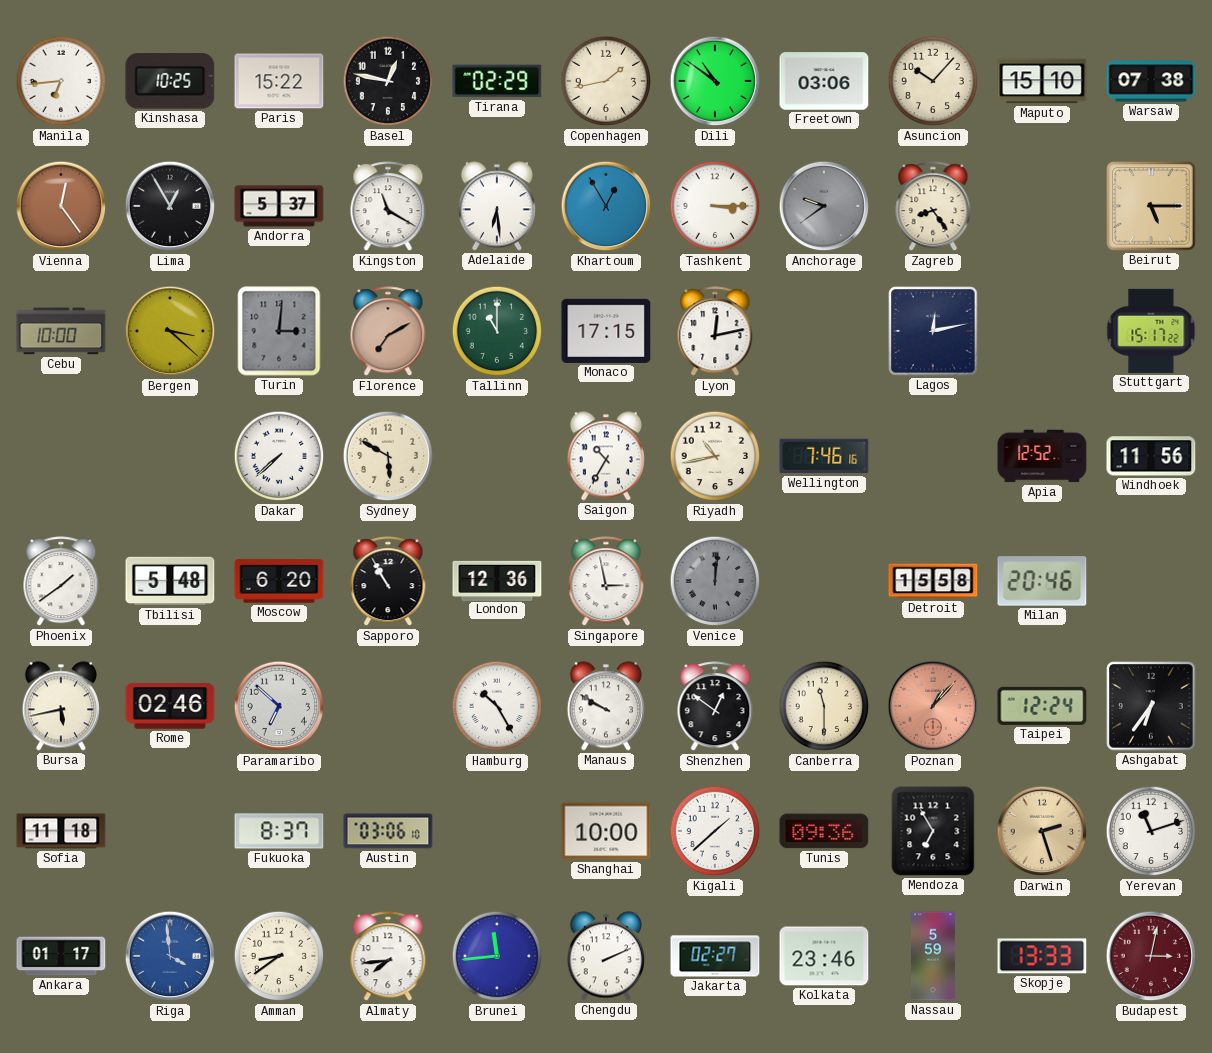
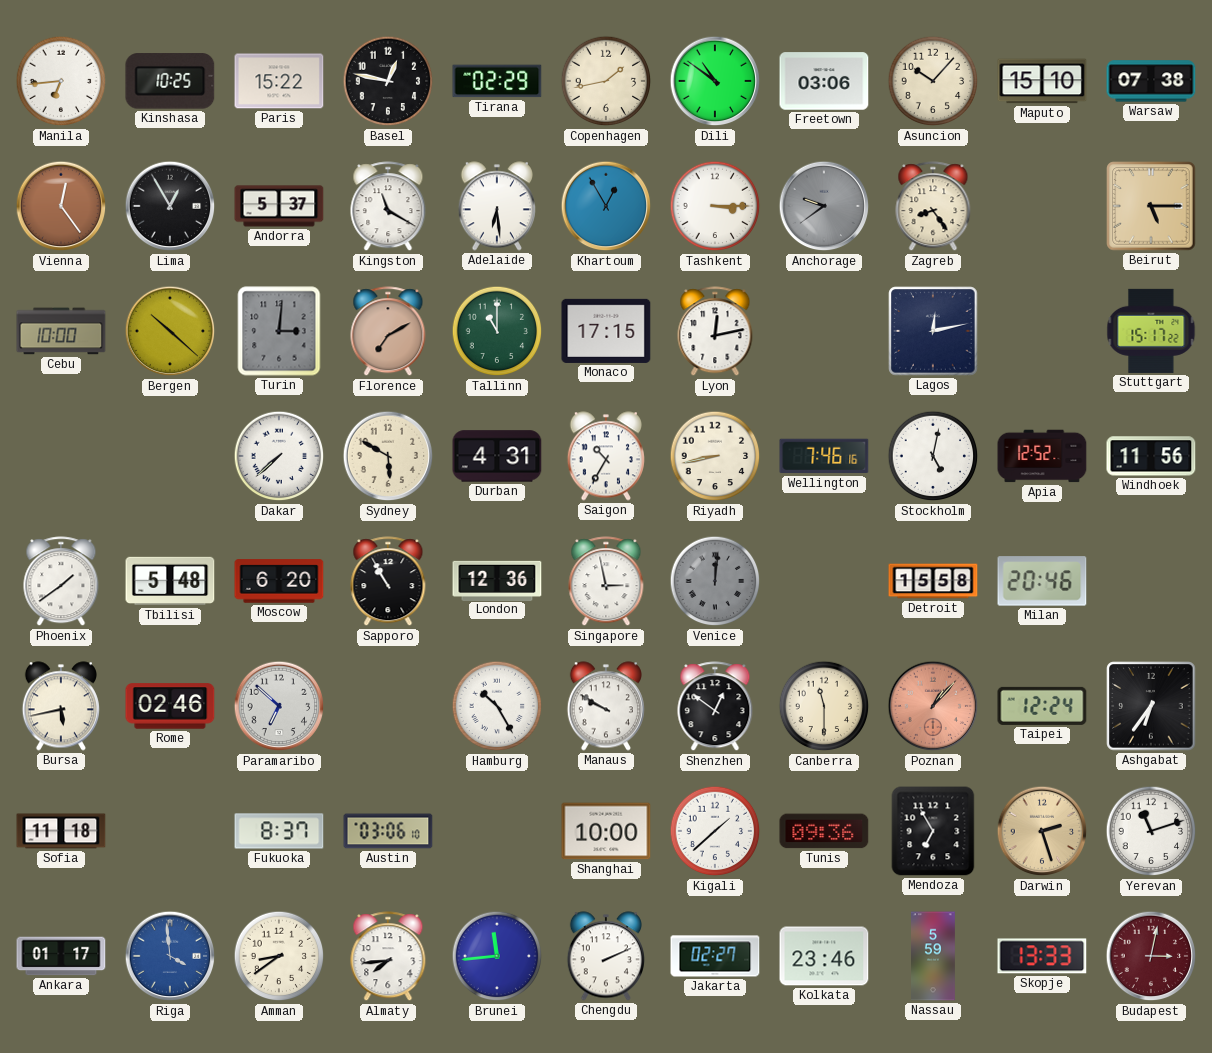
Bergen: 3:22 -> 10:22 (170, 331)
Durban: none -> 4:31 (497, 456)
Riyadh: 10:43 -> 8:43 (715, 456)
Stockholm: none -> 5:02 (933, 456)
